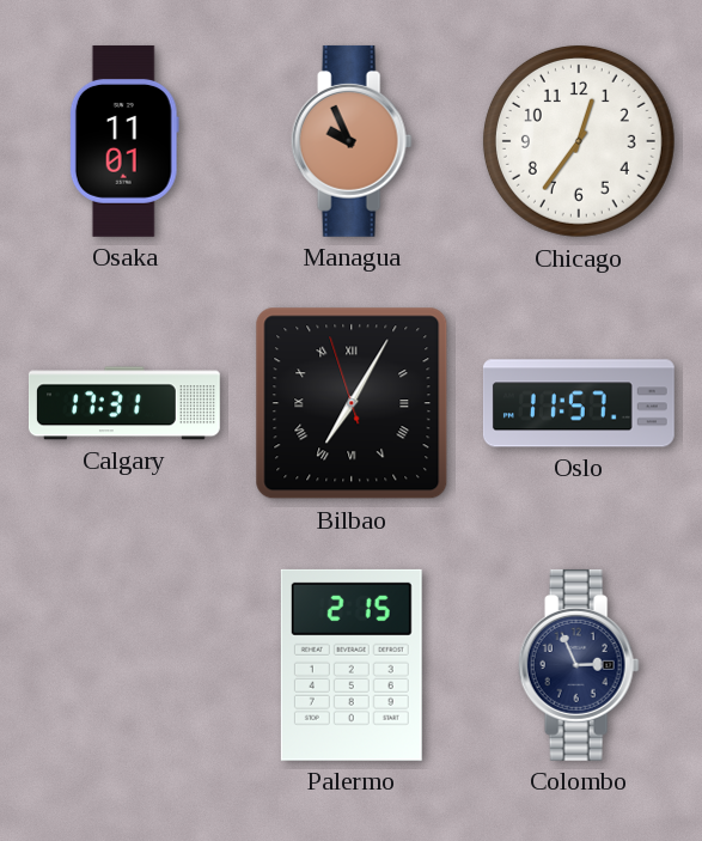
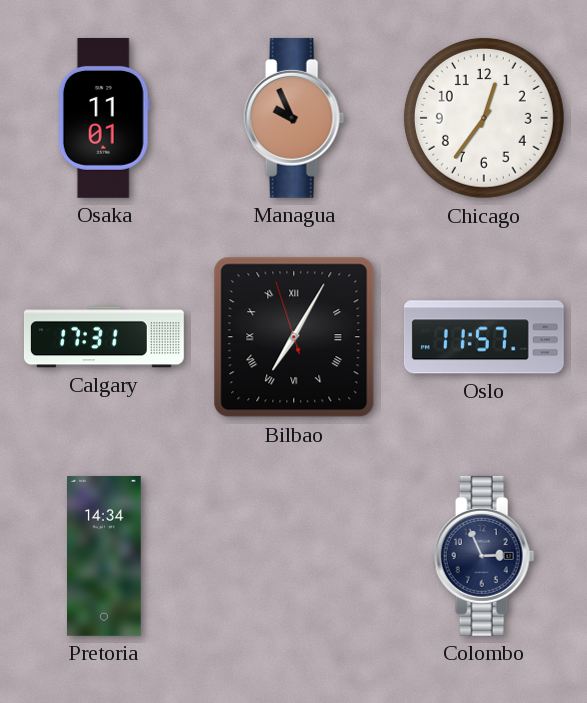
Pretoria: none -> 14:34 (105, 556)
Palermo: 2:15 -> none (352, 665)
